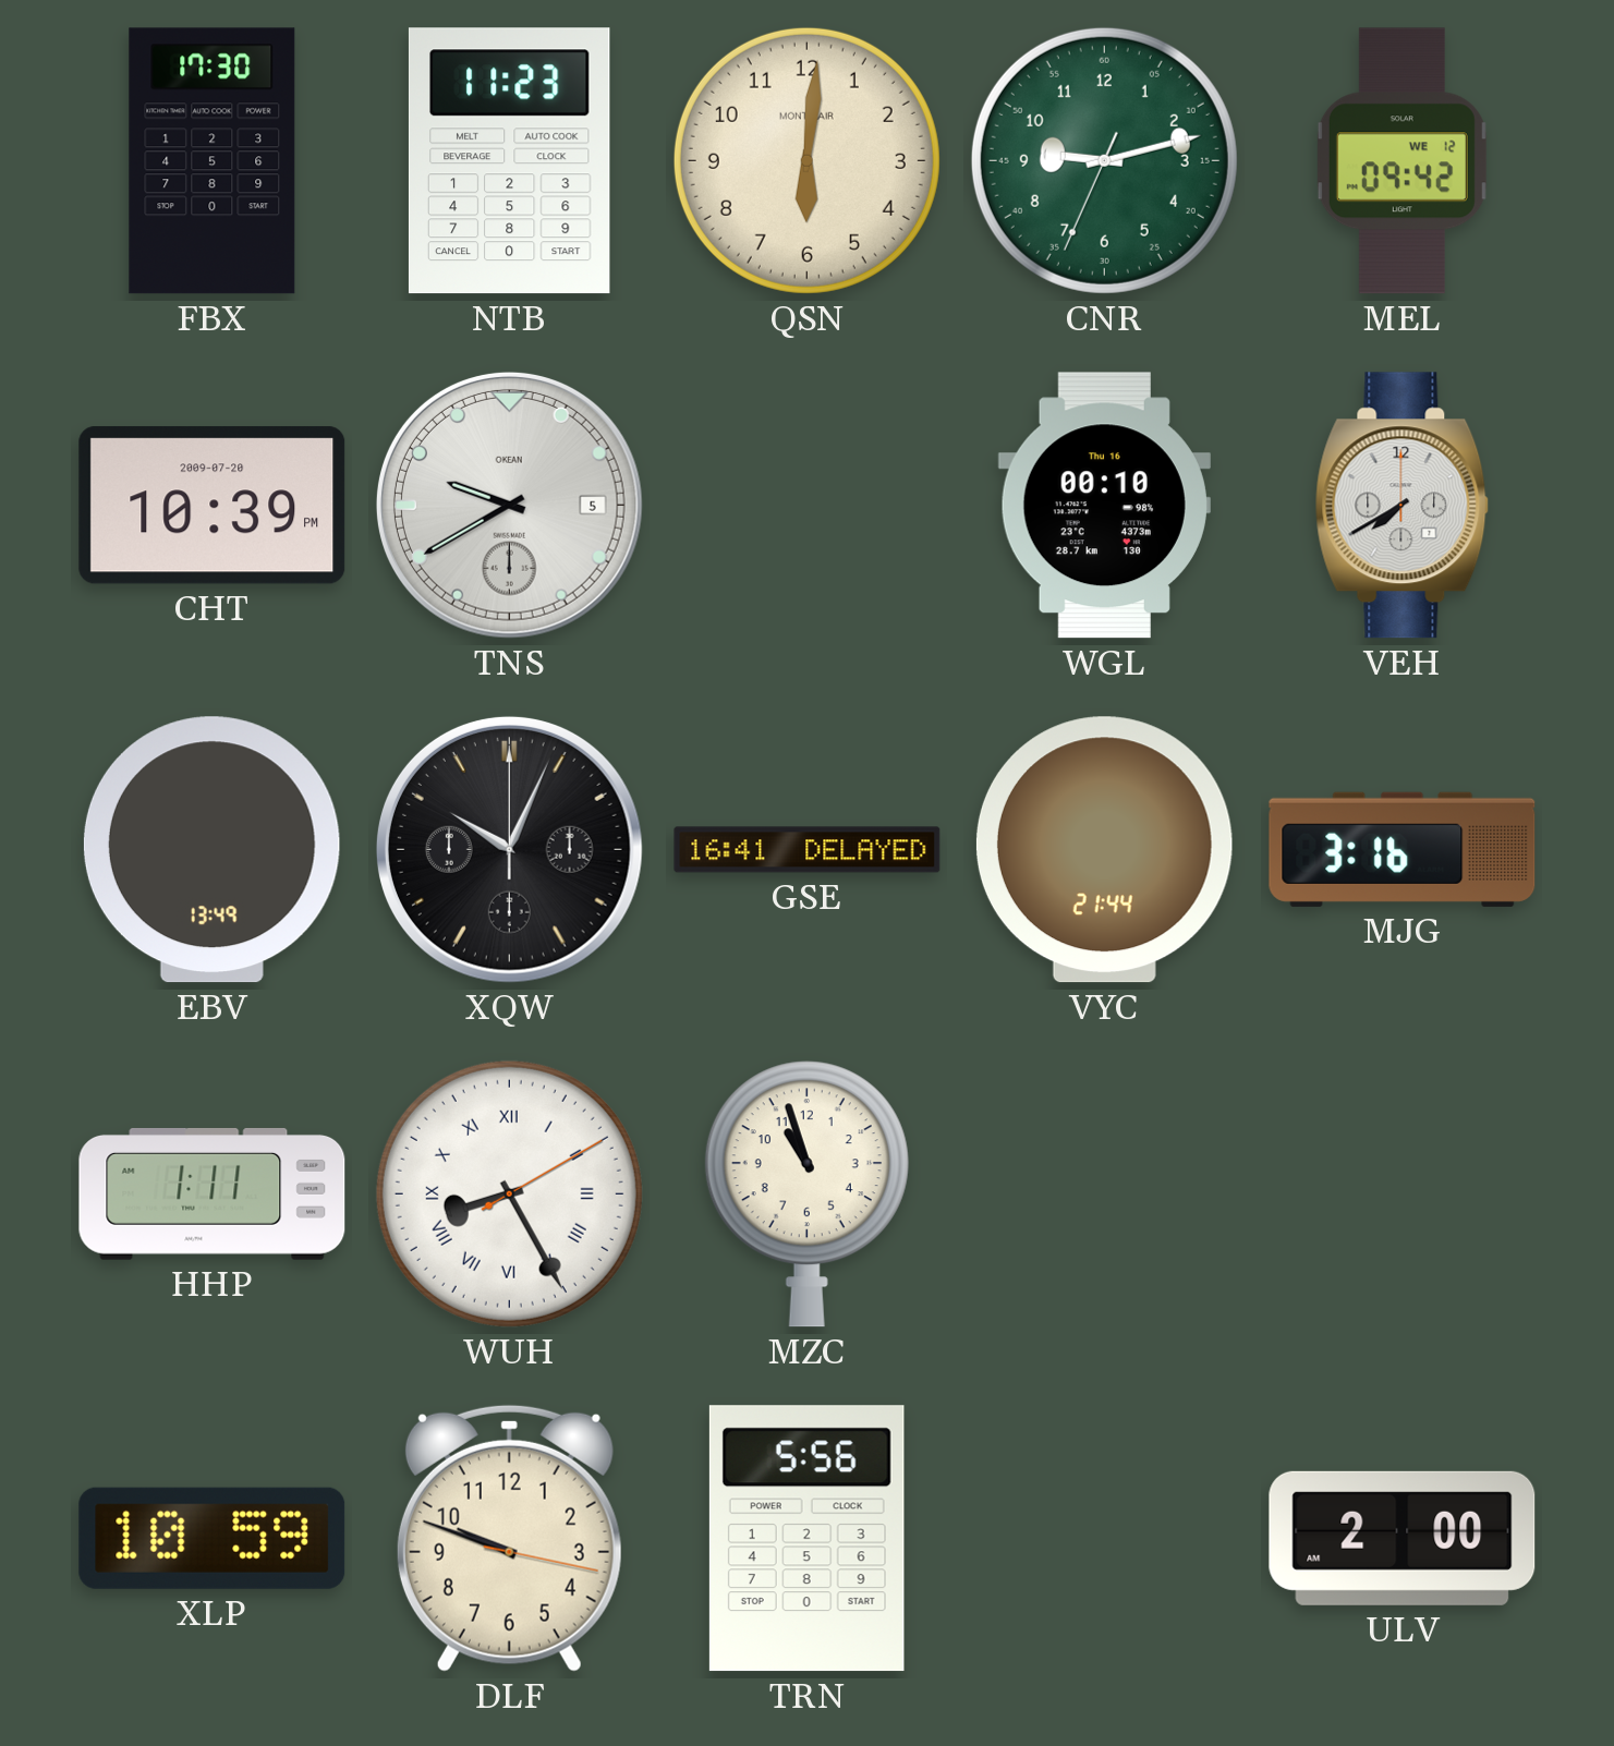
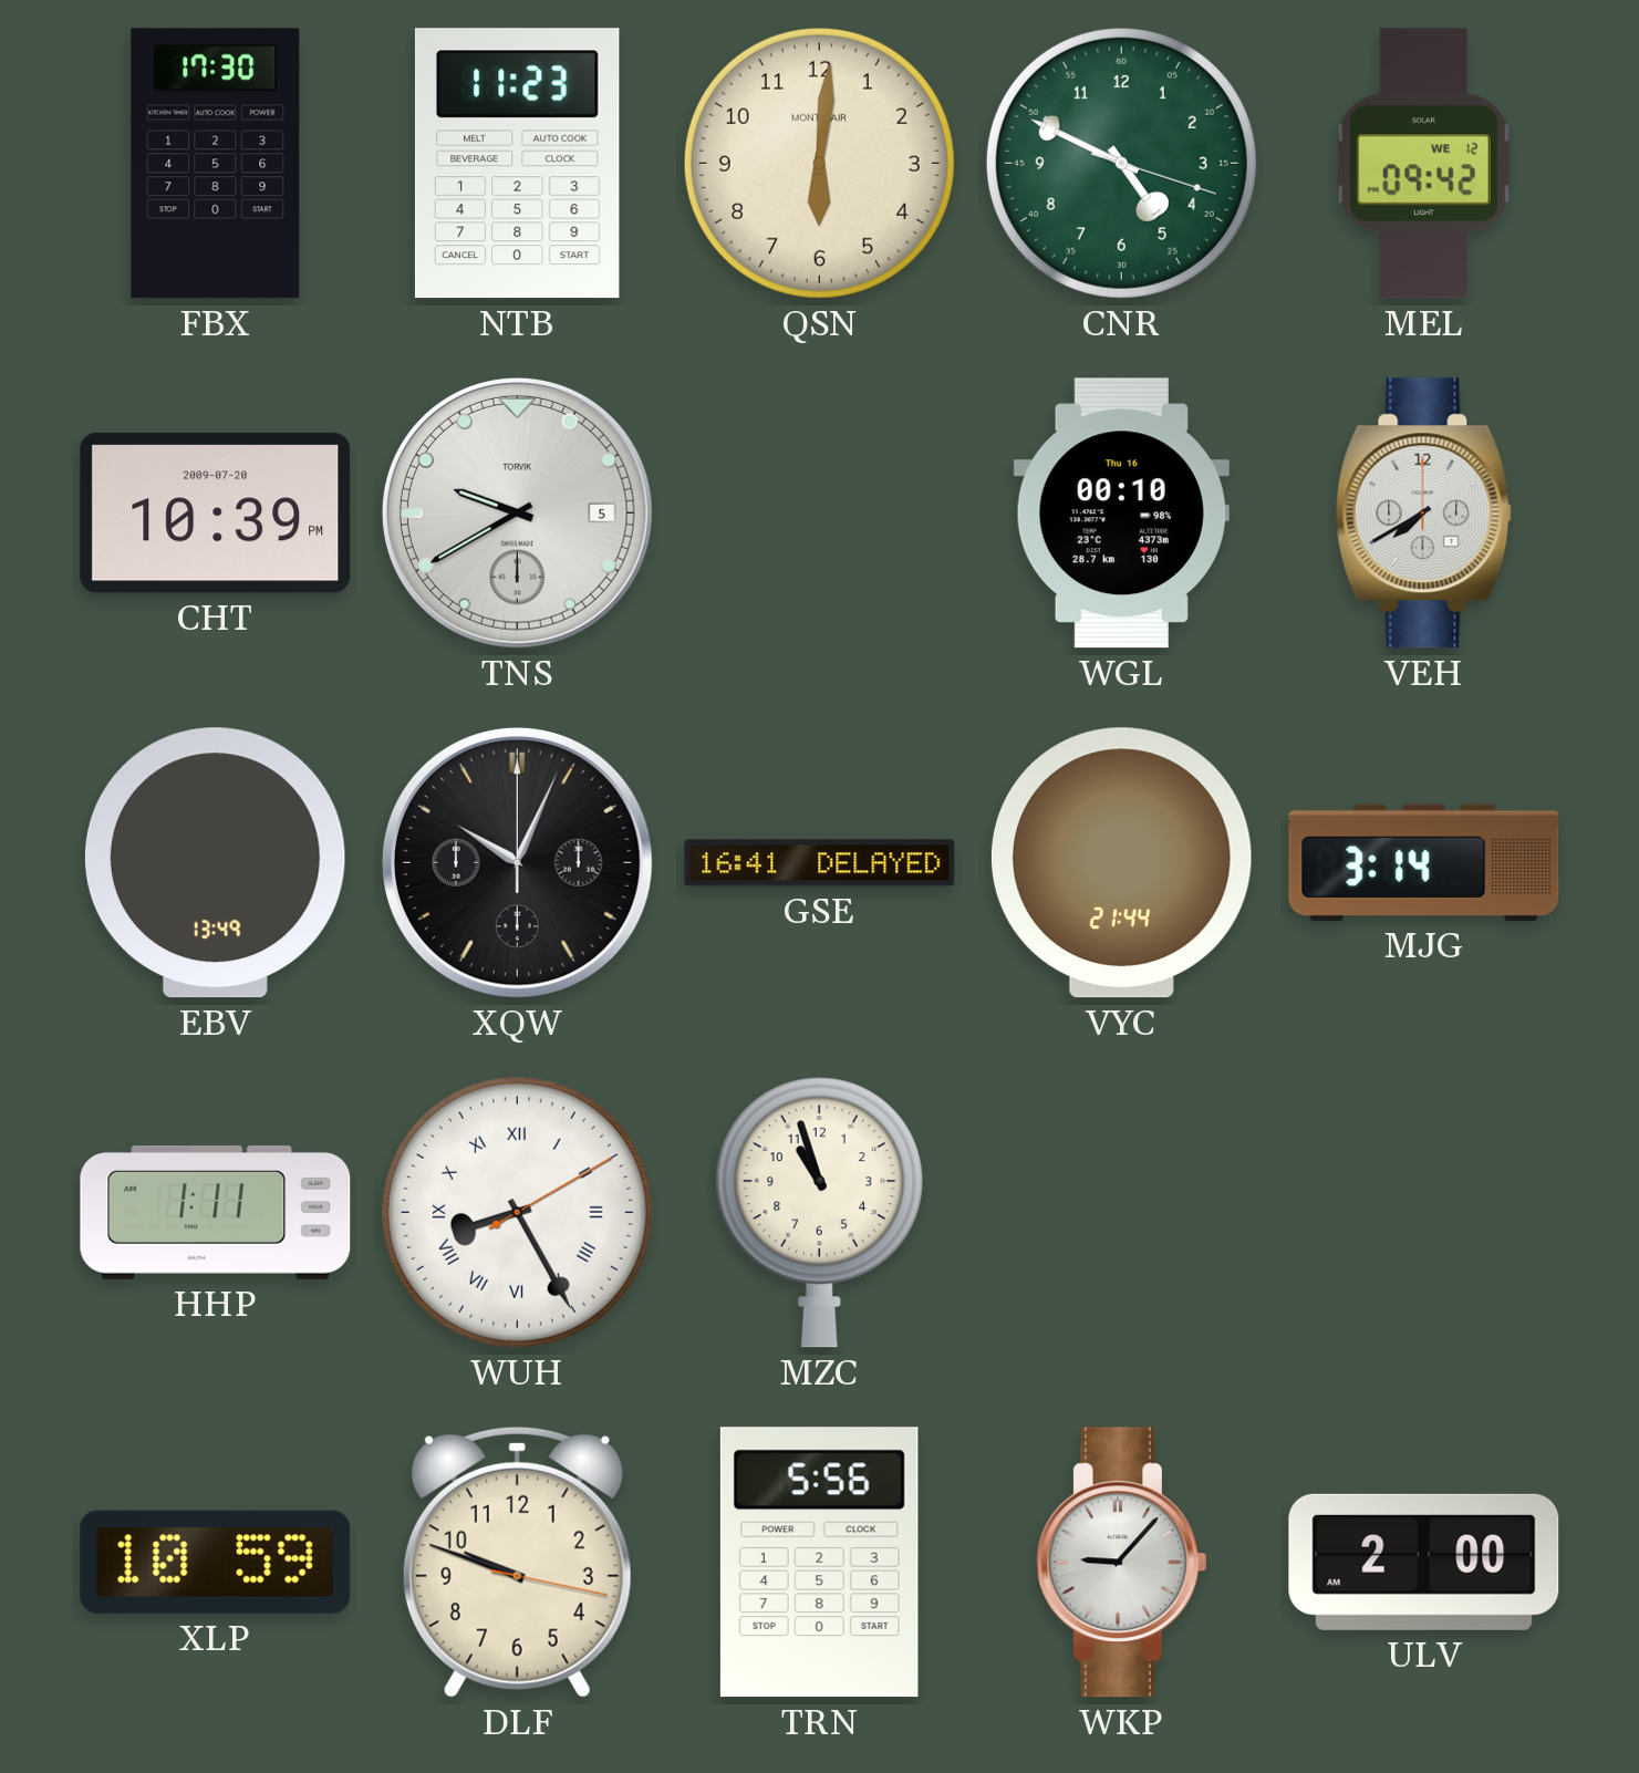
CNR: 9:12 -> 4:49 (1121, 163)
TNS brand: OKEAN -> TORVIK (517, 512)
MJG: 3:16 -> 3:14 (1424, 862)
WKP: none -> 9:07 (1121, 1563)
